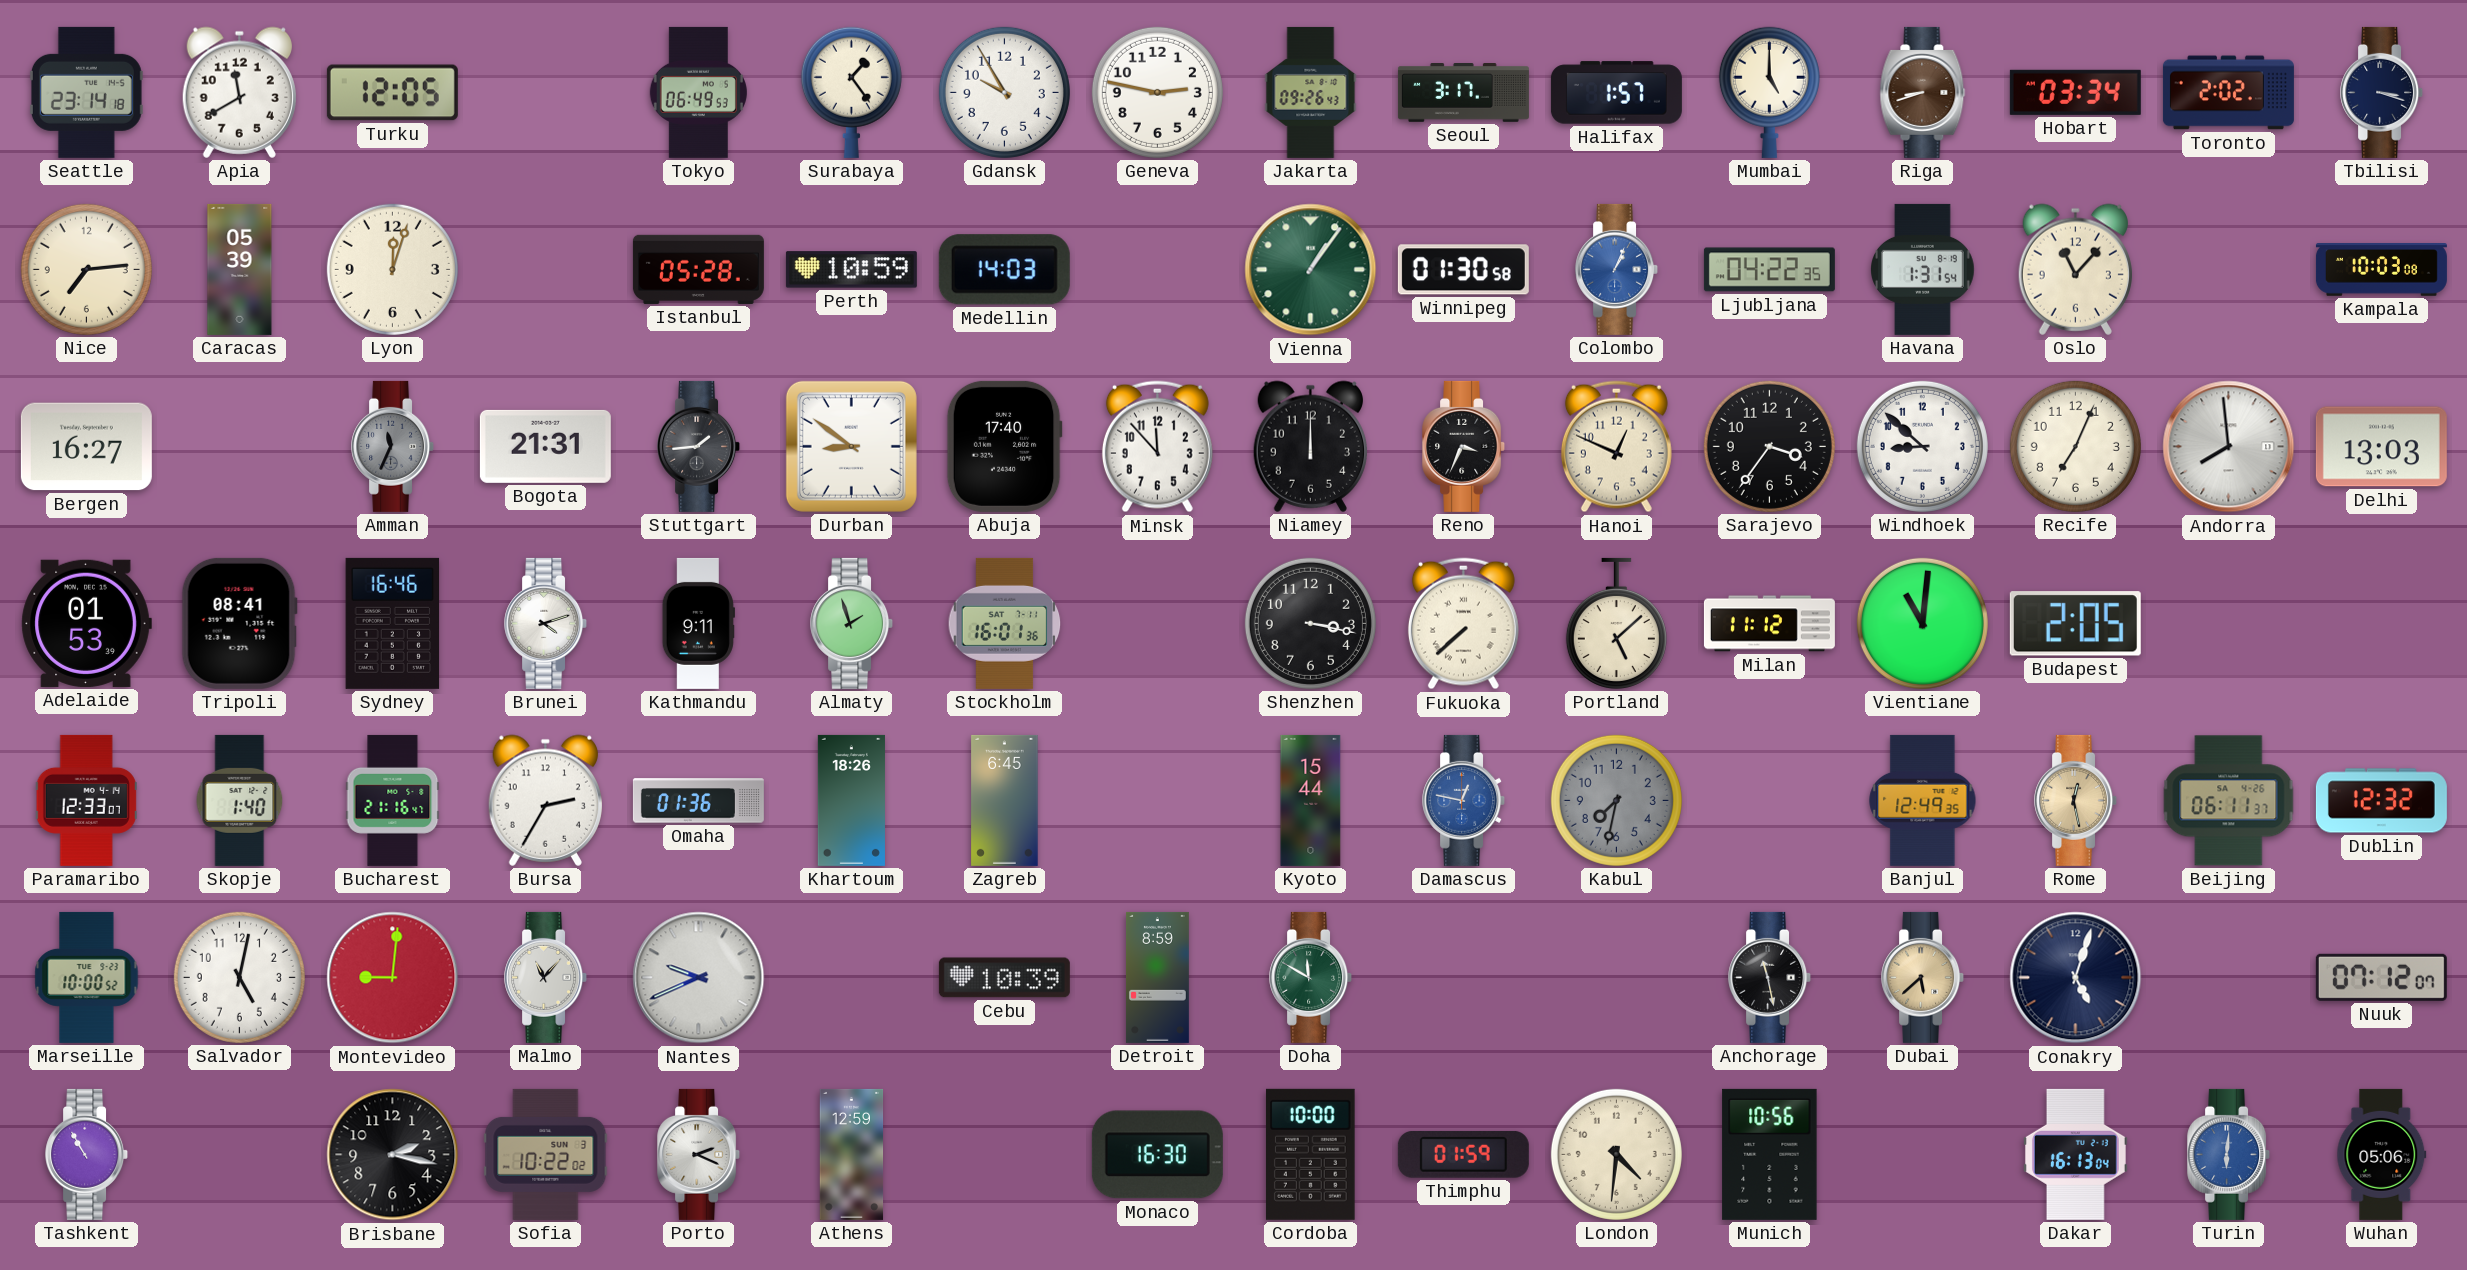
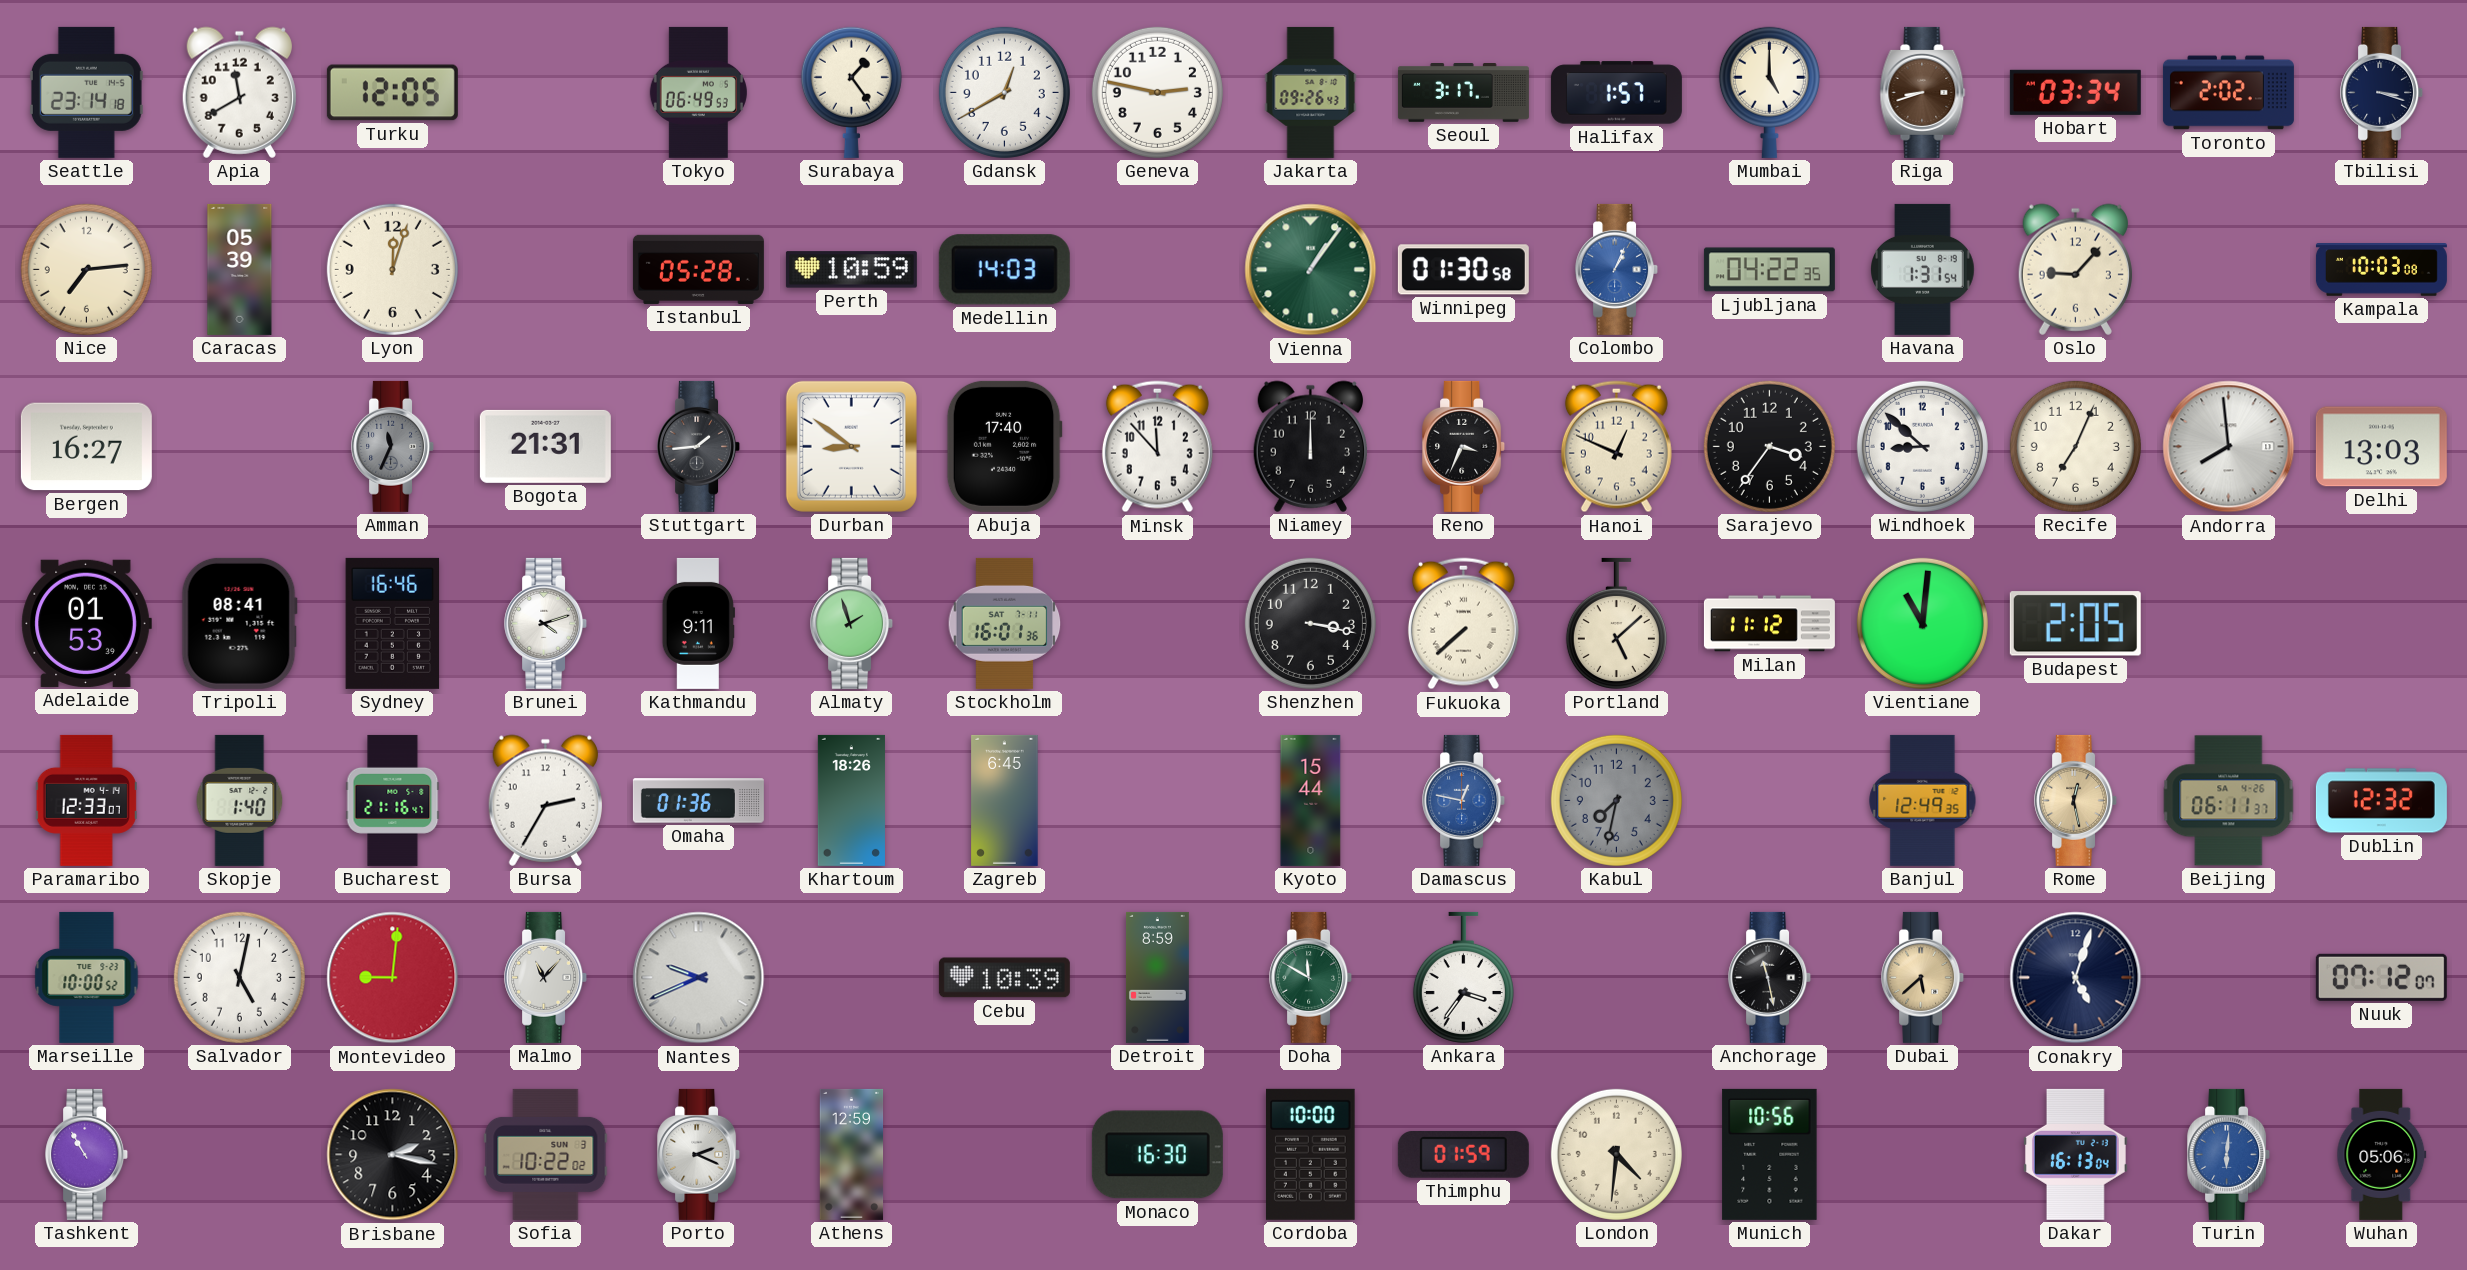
Gdansk: 9:55 -> 12:40 (1004, 92)
Oslo: 11:07 -> 9:07 (2075, 269)
Ankara: none -> 3:36 (1463, 977)
